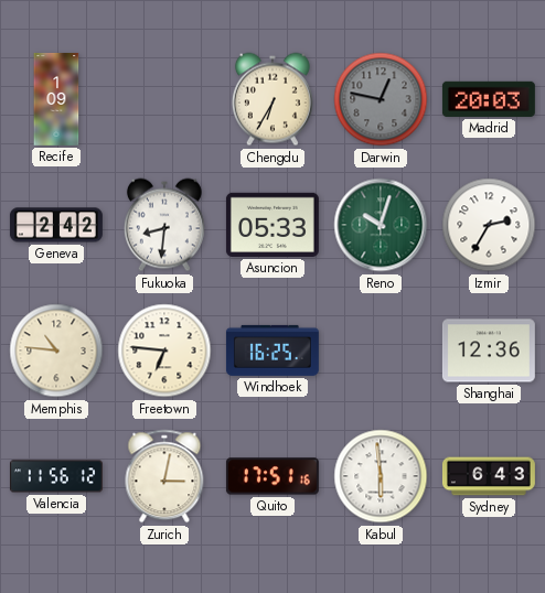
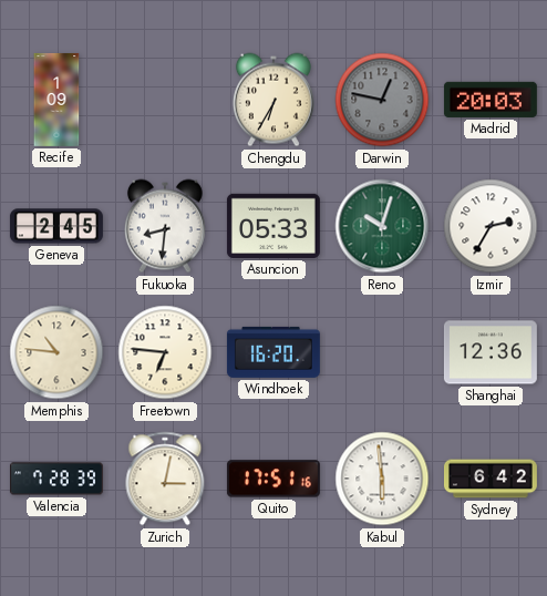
Geneva: 2:42 -> 2:45 (56, 226)
Windhoek: 16:25 -> 16:20 (273, 352)
Valencia: 11:56 -> 7:28 (56, 479)
Sydney: 6:43 -> 6:42 (491, 479)
